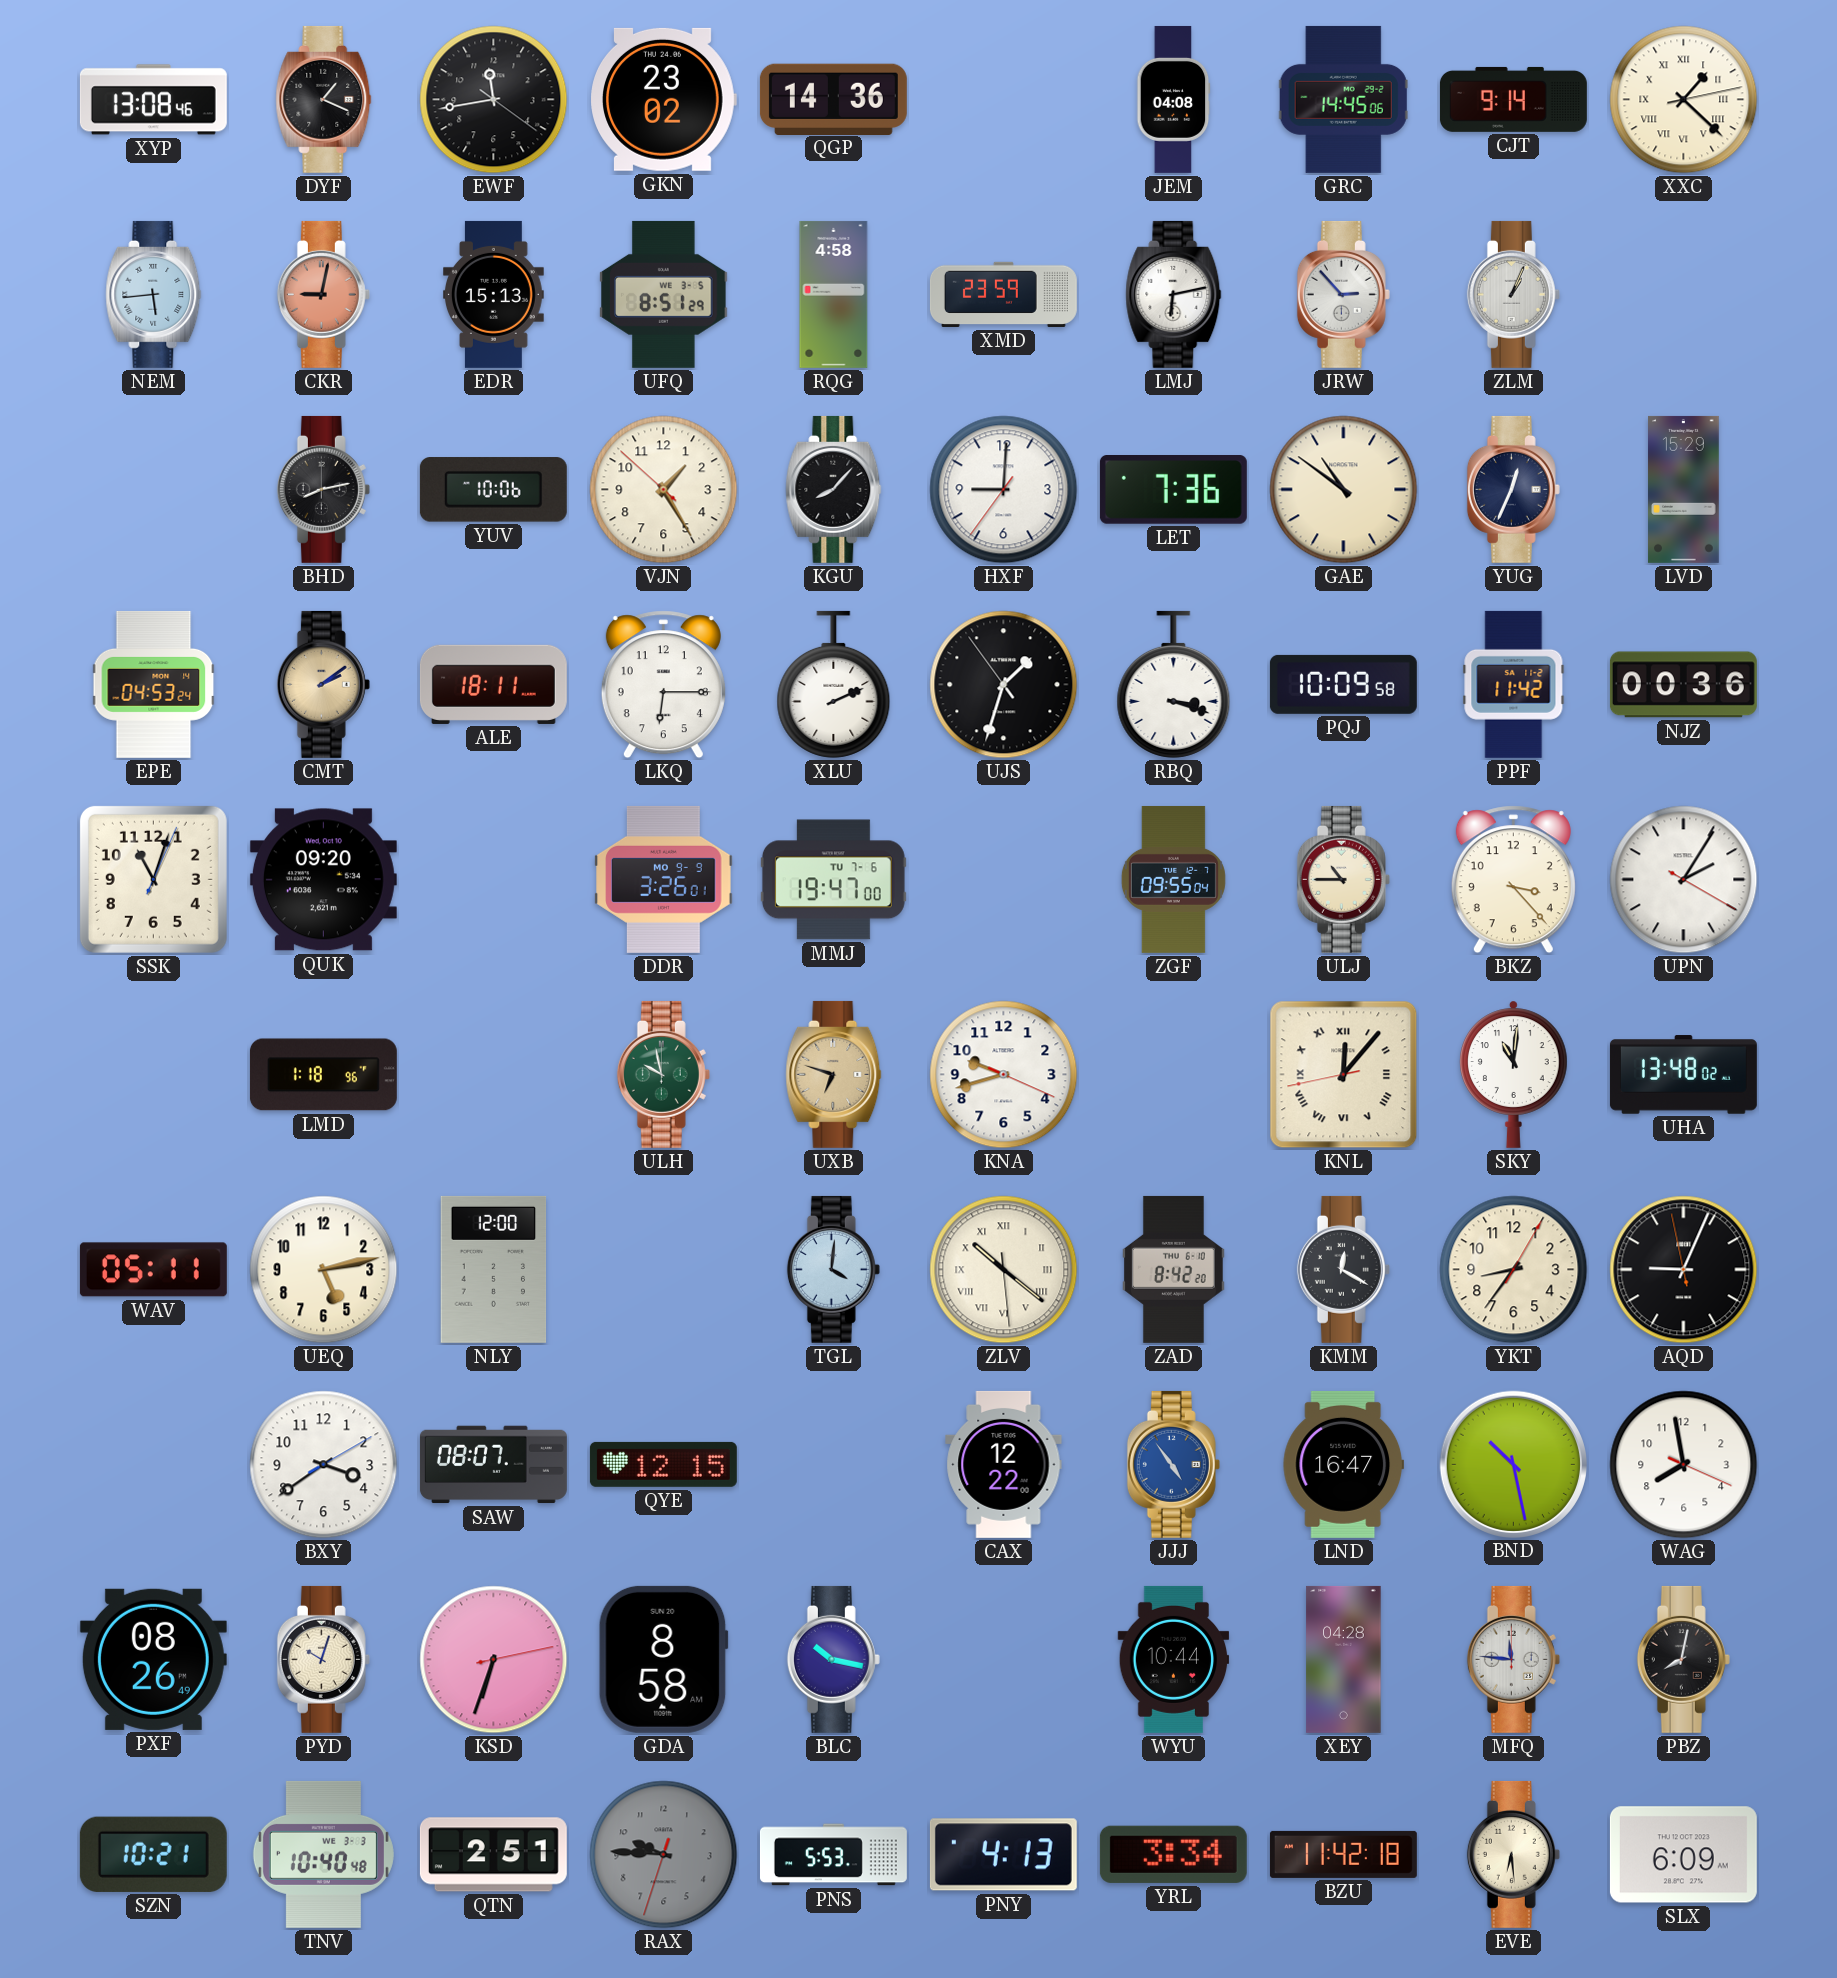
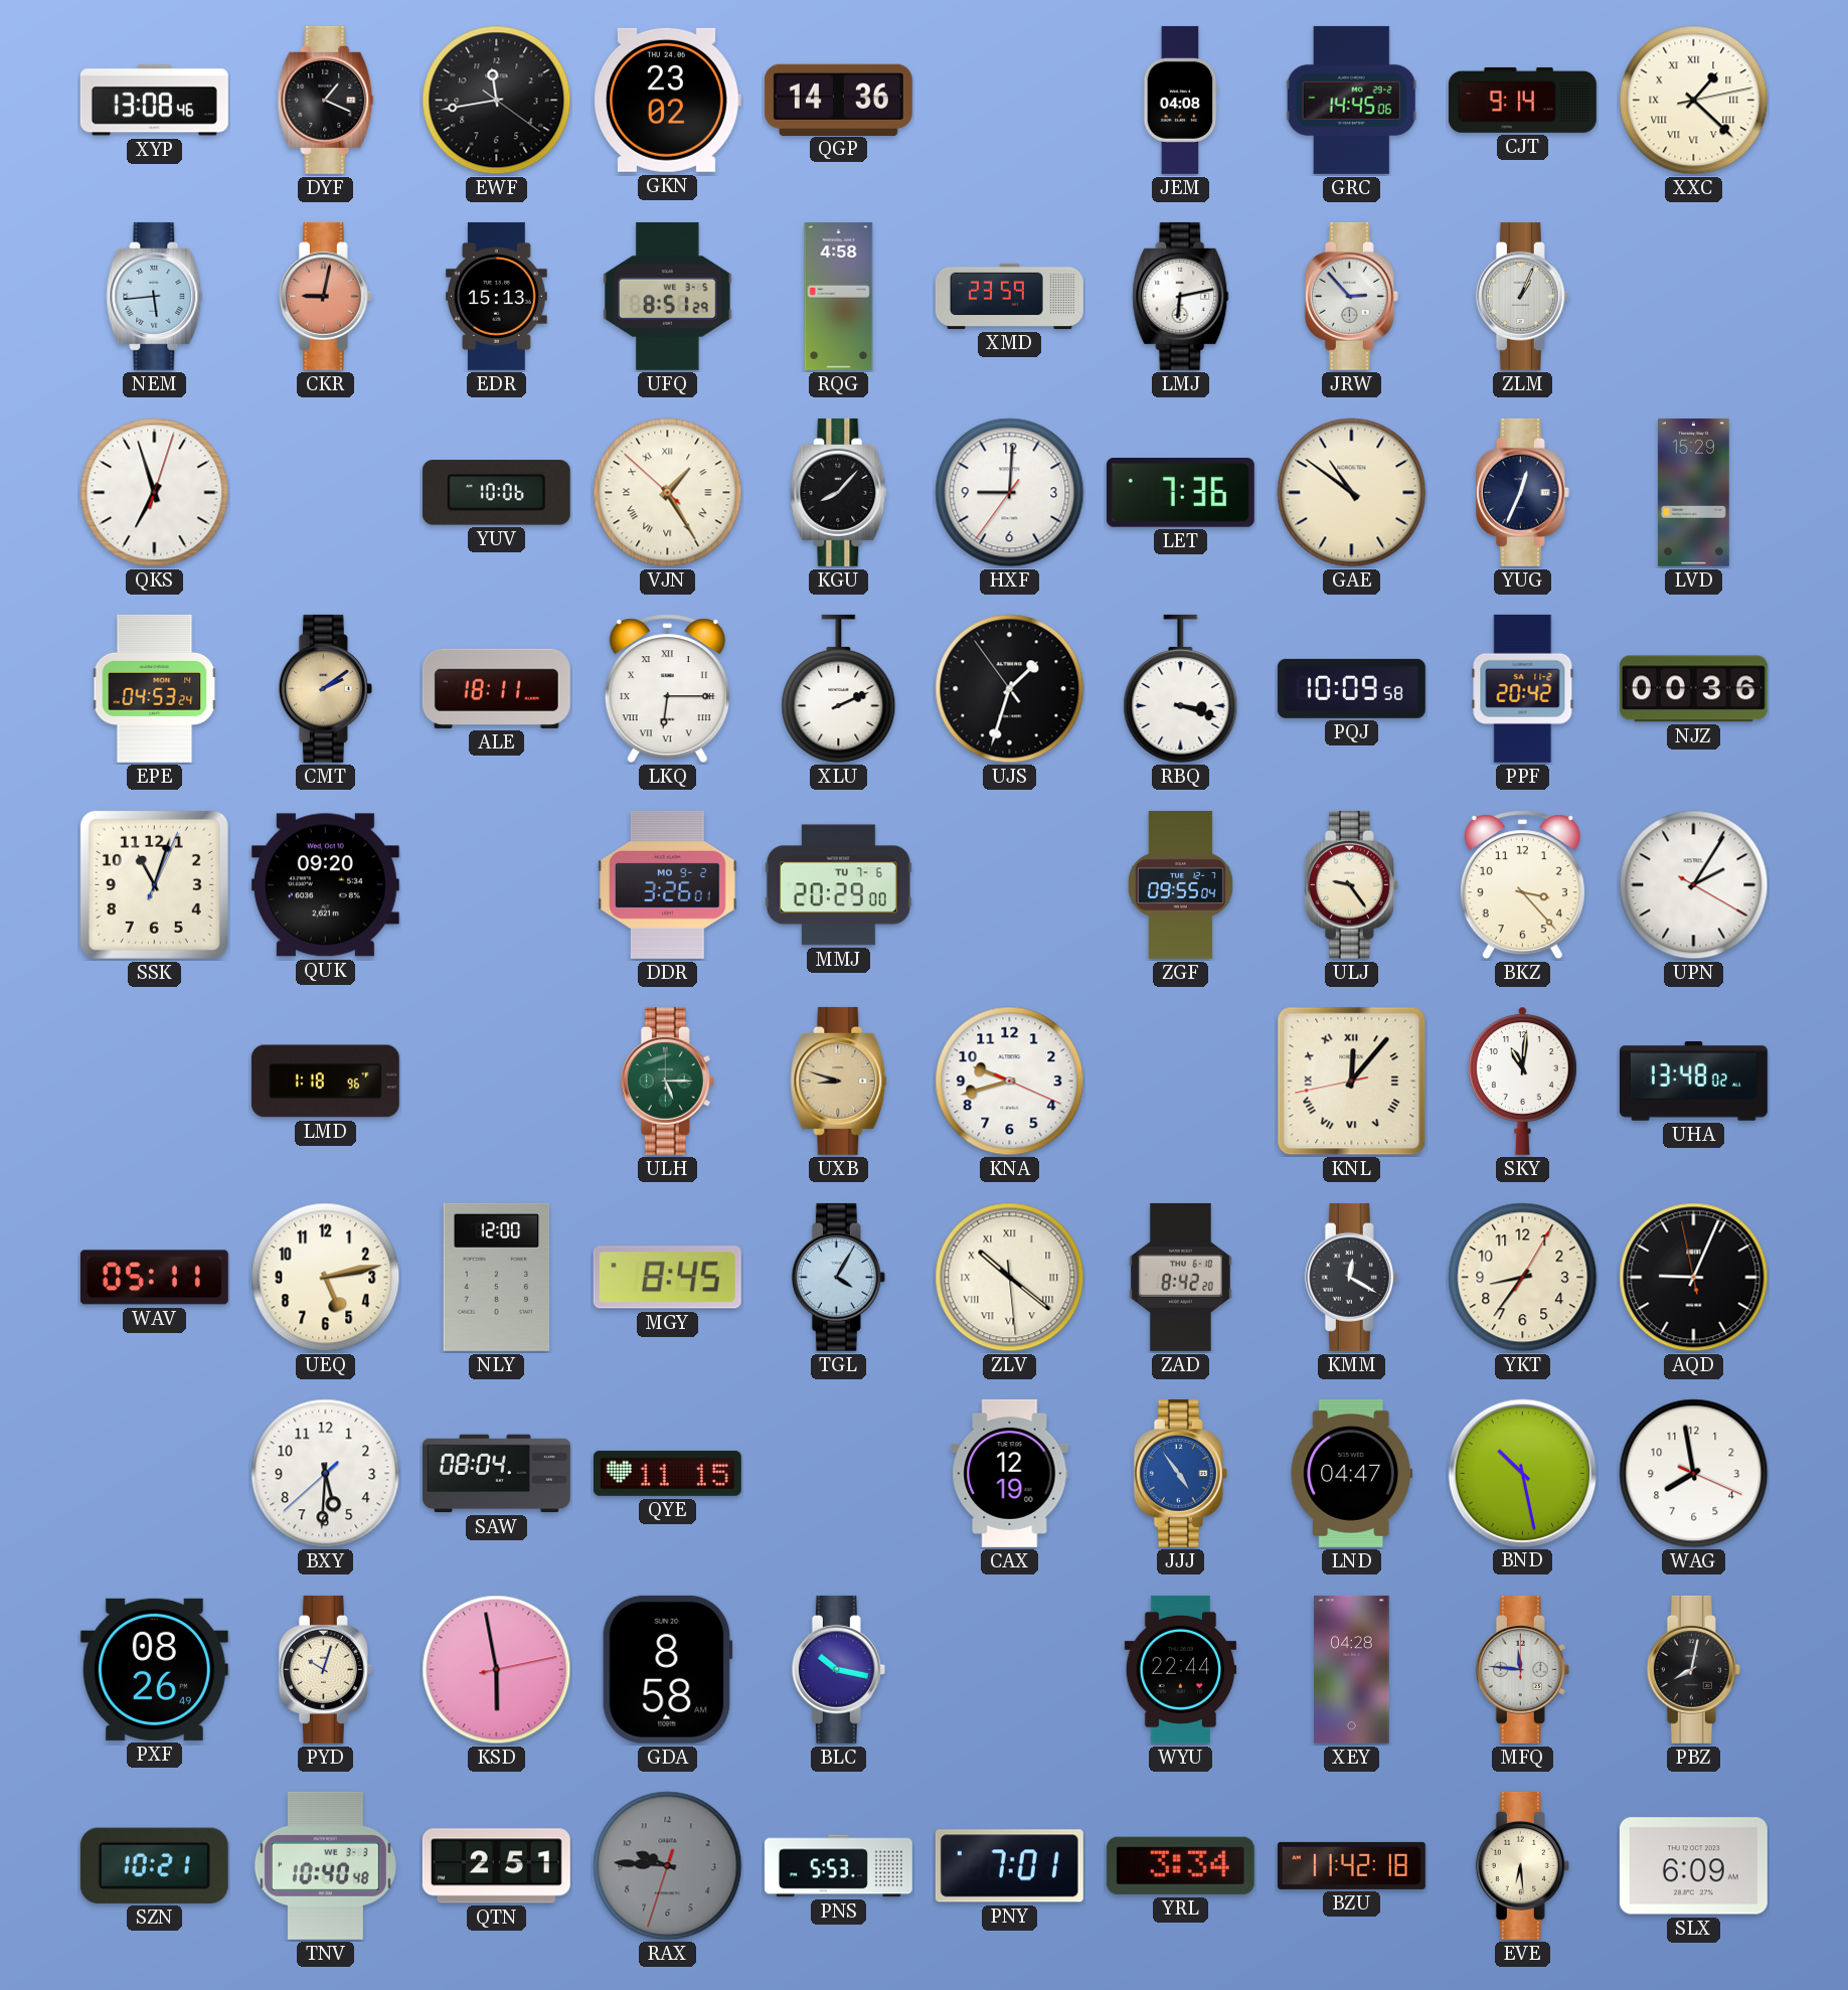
QKS: none -> 6:57 (155, 493)
BHD: 8:13 -> none (323, 489)
VJN numerals: Arabic -> Roman (668, 493)
LKQ numerals: Arabic -> Roman (667, 689)
PPF: 11:42 -> 20:42 (1523, 688)
DDR date: MO 9-9 -> MO 9-2 (668, 884)
MMJ: 19:47 -> 20:29 (838, 885)
ULJ: 10:45 -> 9:24 (1351, 884)
ULH: 9:58 -> 5:15 (667, 1081)
UXB: 6:48 -> 8:48 (839, 1081)
MGY: none -> 8:45 (667, 1278)
TGL: 4:01 -> 4:05 (838, 1277)
BXY: 3:39 -> 5:30 (326, 1474)
SAW: 08:07 -> 08:04 (496, 1474)
QYE: 12:15 -> 11:15 (667, 1473)
CAX: 12:22 -> 12:19 (1010, 1473)
LND: 16:47 -> 04:47 (1351, 1473)
KSD: 6:33 -> 5:58 (497, 1670)
WYU: 10:44 -> 22:44 (1181, 1669)
PNY: 4:13 -> 7:01 (1009, 1866)
